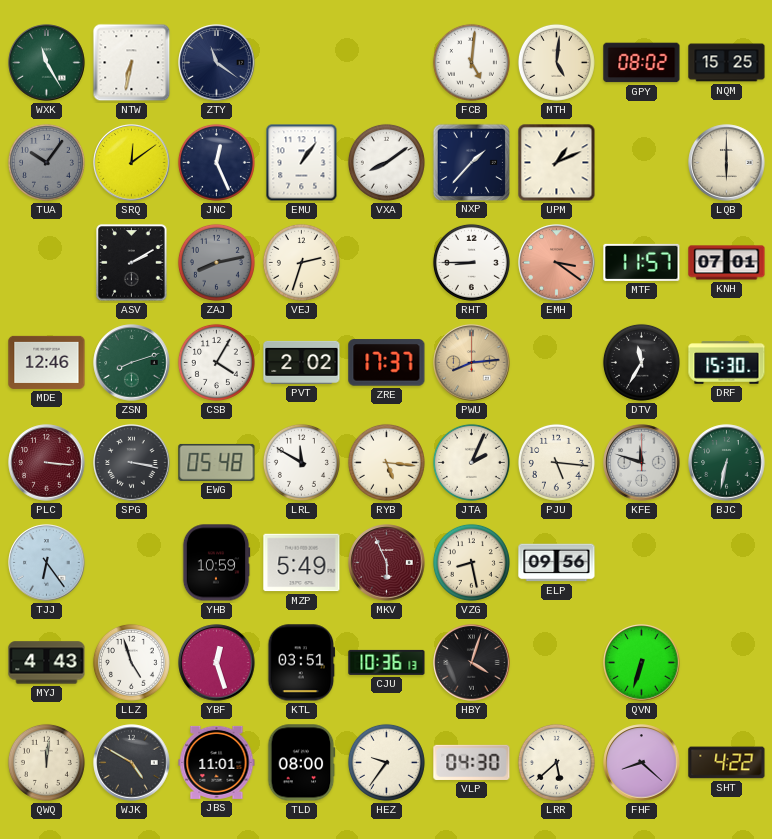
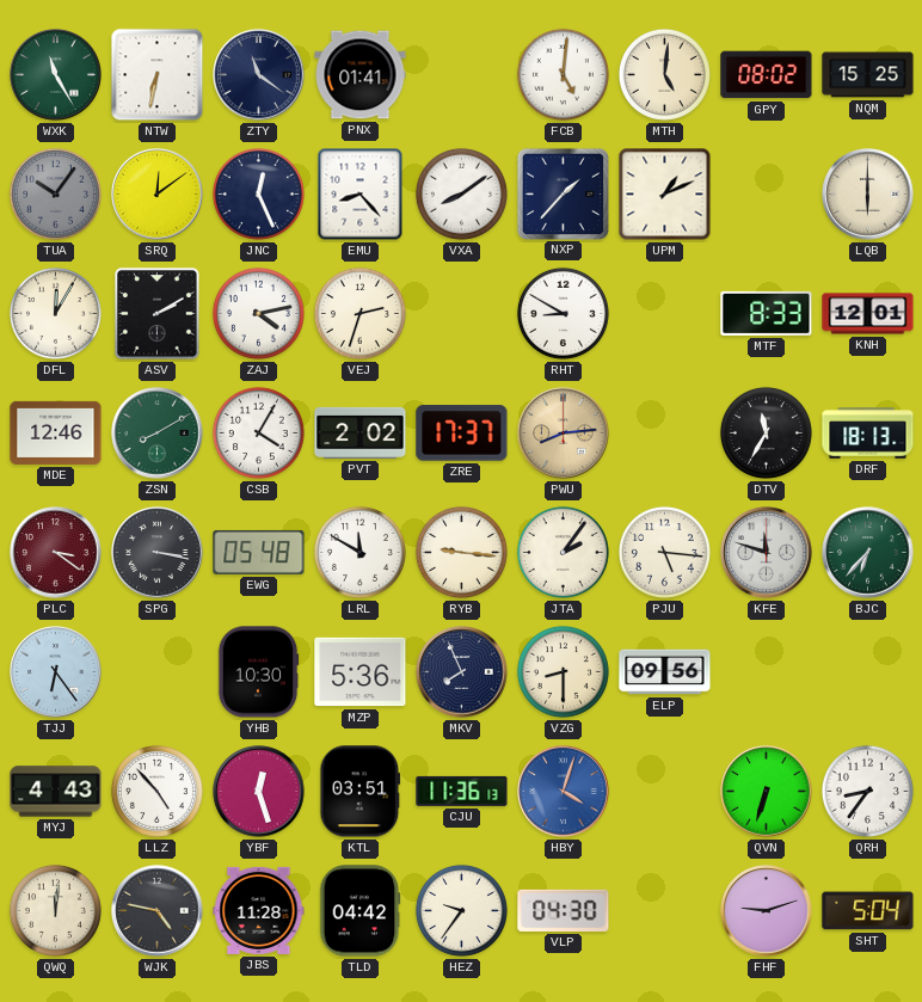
PNX: none -> 01:41 (361, 75)
EMU: 1:06 -> 8:23 (361, 195)
DFL: none -> 12:05 (55, 313)
ZAJ: 8:13 -> 4:13 (258, 313)
ZAJ dial: grey -> white (258, 313)
RHT: 8:45 -> 8:50 (563, 313)
EMH: 3:21 -> none (557, 263)
MTF: 11:57 -> 8:33 (767, 313)
KNH: 07:01 -> 12:01 (868, 314)
ZSN: 8:12 -> 8:10 (158, 434)
DRF: 15:30 -> 18:13 (868, 434)
PLC: 3:16 -> 3:21 (56, 553)
RYB: 5:16 -> 9:16 (461, 552)
JTA: 2:04 -> 2:06 (563, 552)
BJC: 6:32 -> 6:37 (868, 553)
YHB: 10:59 -> 10:30 (258, 672)
MZP: 5:49 -> 5:36 (361, 672)
MKV: 5:56 -> 7:56 (462, 672)
MKV dial: burgundy -> navy (462, 672)
VZG: 8:28 -> 8:30 (563, 671)
LLZ: 4:57 -> 4:53 (156, 791)
CJU: 10:36 -> 11:36 (462, 791)
HBY dial: black -> blue (564, 792)
QRH: none -> 8:36 (867, 791)
WJK: 4:50 -> 4:47 (158, 911)
JBS: 11:01 -> 11:28 (259, 910)
TLD: 08:00 -> 04:42 (361, 911)
LRR: 5:38 -> none (556, 762)
FHF: 8:22 -> 9:12 (767, 911)
SHT: 4:22 -> 5:04 (868, 911)
